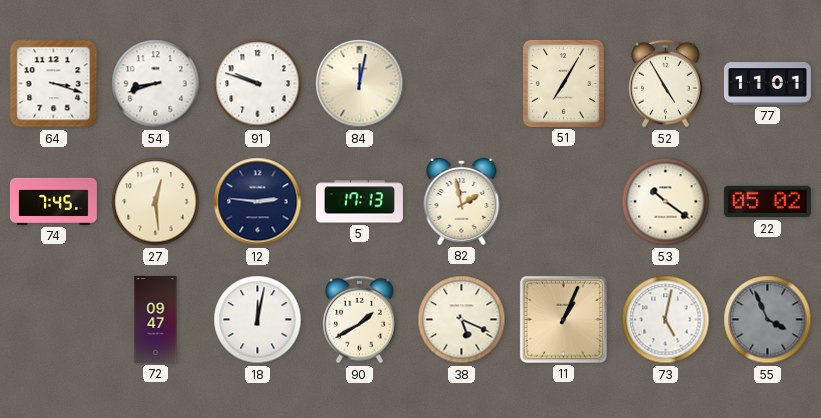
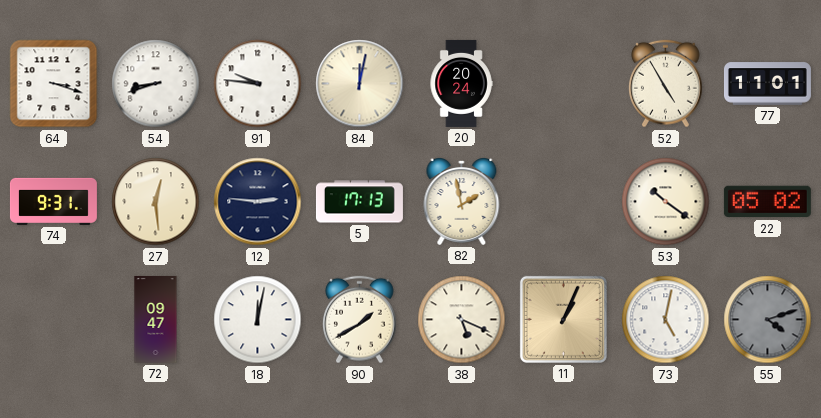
91: 9:48 -> 9:46 (258, 84)
20: none -> 20:24 (461, 83)
51: 7:05 -> none (563, 83)
74: 7:45 -> 9:31 (53, 201)
55: 3:56 -> 4:12 (768, 320)
